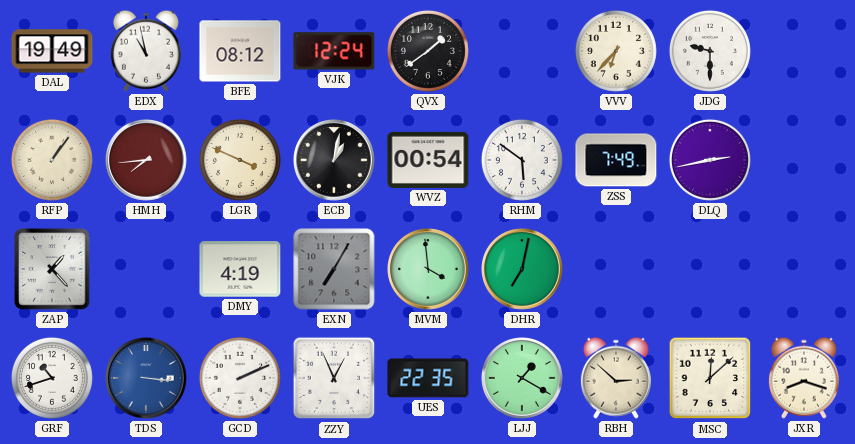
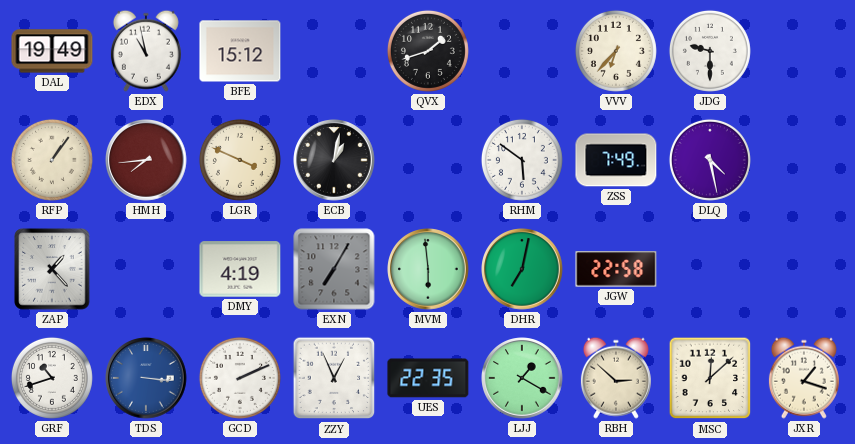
BFE: 08:12 -> 15:12 (240, 51)
VJK: 12:24 -> none (334, 51)
QVX: 1:39 -> 1:42 (428, 51)
WVZ: 00:54 -> none (428, 160)
DLQ: 2:43 -> 4:28 (710, 160)
MVM: 3:59 -> 5:59 (428, 269)
JGW: none -> 22:58 (616, 269)
JXR: 8:18 -> 1:18 (804, 378)
